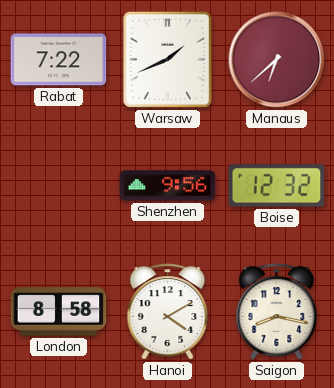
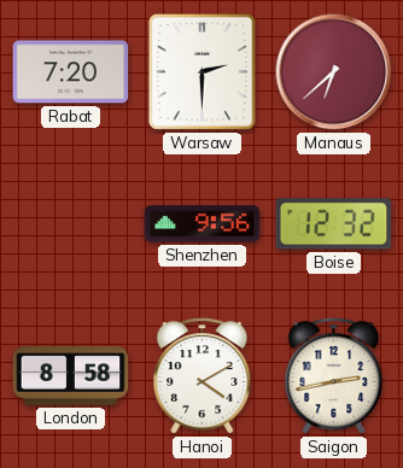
Rabat: 7:22 -> 7:20 (71, 72)
Warsaw: 1:41 -> 2:30 (201, 71)
Saigon: 8:17 -> 2:43 (334, 376)
